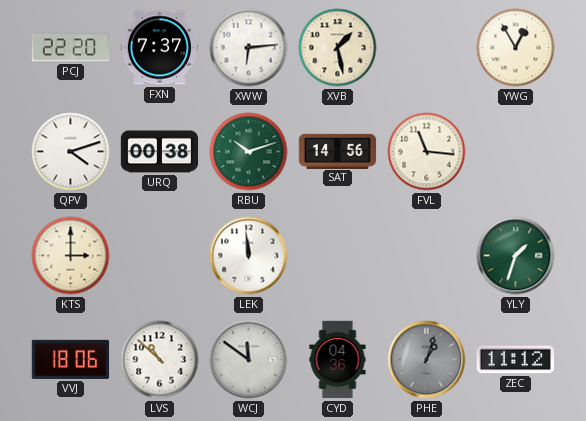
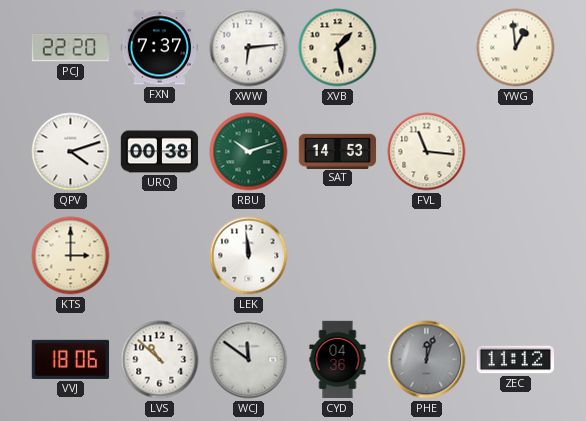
YWG: 12:55 -> 12:59 (516, 48)
SAT: 14:56 -> 14:53 (338, 151)
YLY: 1:33 -> none (516, 256)
PHE: 1:03 -> 12:03 (427, 360)
